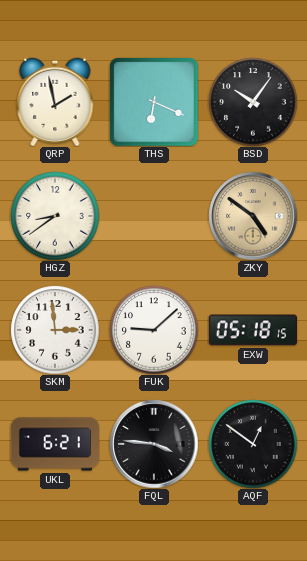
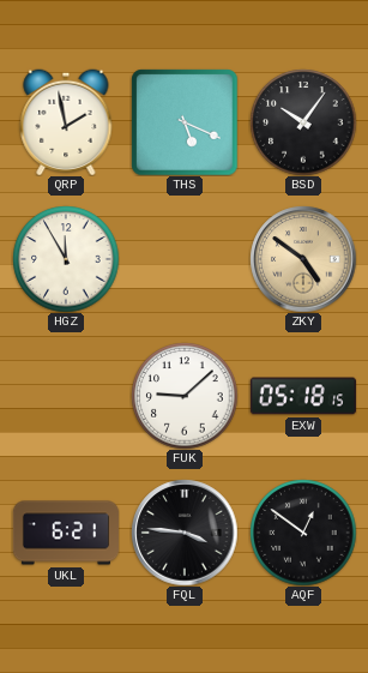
THS: 6:19 -> 5:19 (185, 122)
HGZ: 8:39 -> 11:55 (66, 259)
SKM: 2:59 -> none (55, 330)
